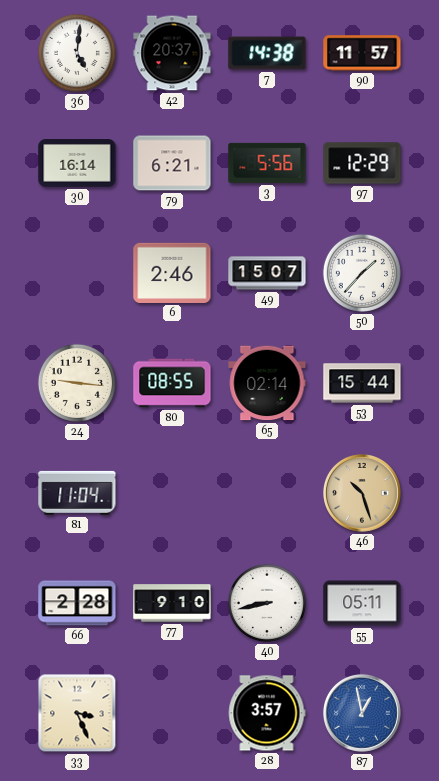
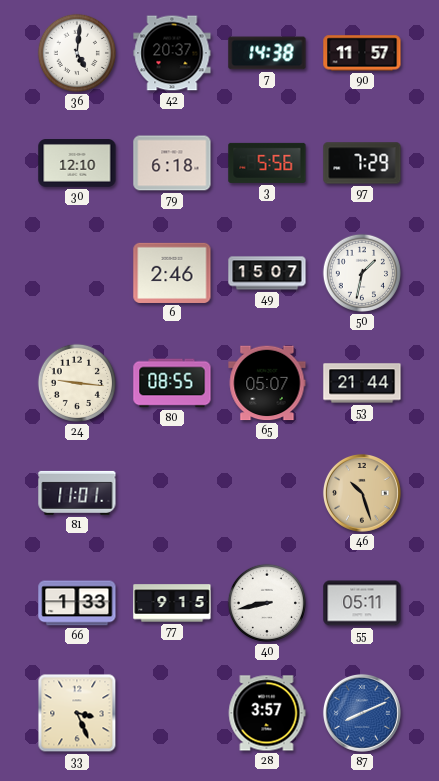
30: 16:14 -> 12:10 (77, 164)
79: 6:21 -> 6:18 (172, 163)
97: 12:29 -> 7:29 (362, 163)
50: 1:37 -> 1:32 (362, 273)
65: 02:14 -> 05:07 (267, 383)
53: 15:44 -> 21:44 (362, 383)
81: 11:04 -> 11:01 (77, 493)
66: 2:28 -> 1:33 (77, 603)
77: 9:10 -> 9:15 (172, 603)
87: 12:58 -> 8:11 (362, 713)
